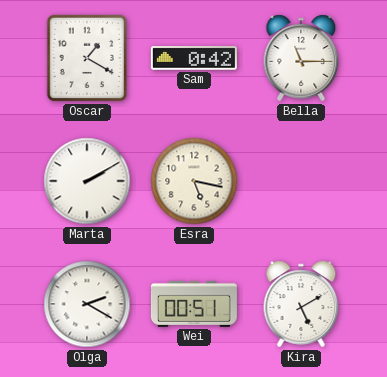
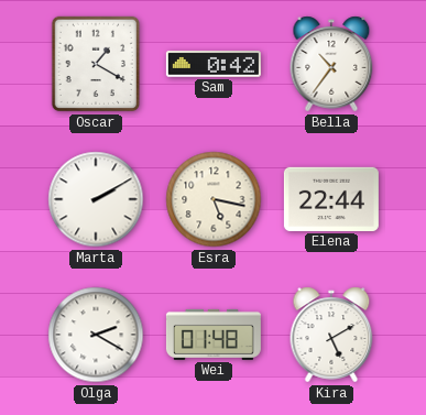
Bella: 11:15 -> 10:36 (331, 64)
Elena: none -> 22:44 (331, 199)
Wei: 00:51 -> 01:48 (214, 335)
